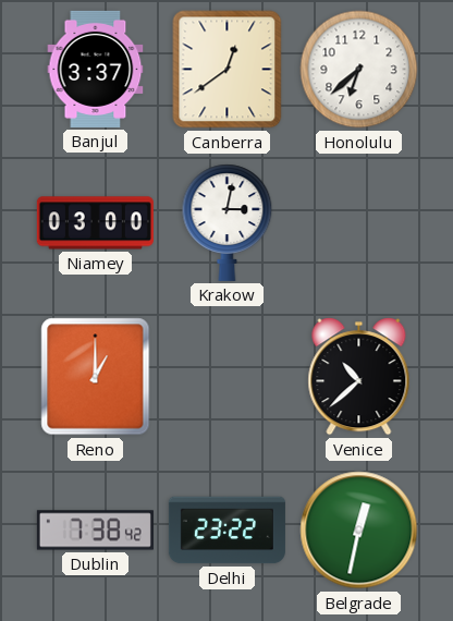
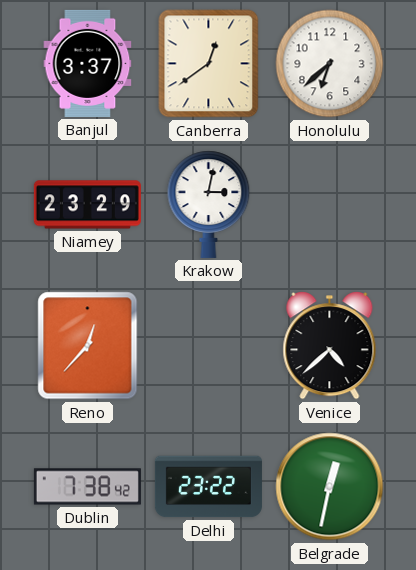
Niamey: 03:00 -> 23:29 (87, 205)
Reno: 1:00 -> 12:37 (88, 346)
Venice: 10:38 -> 4:38 (330, 346)
